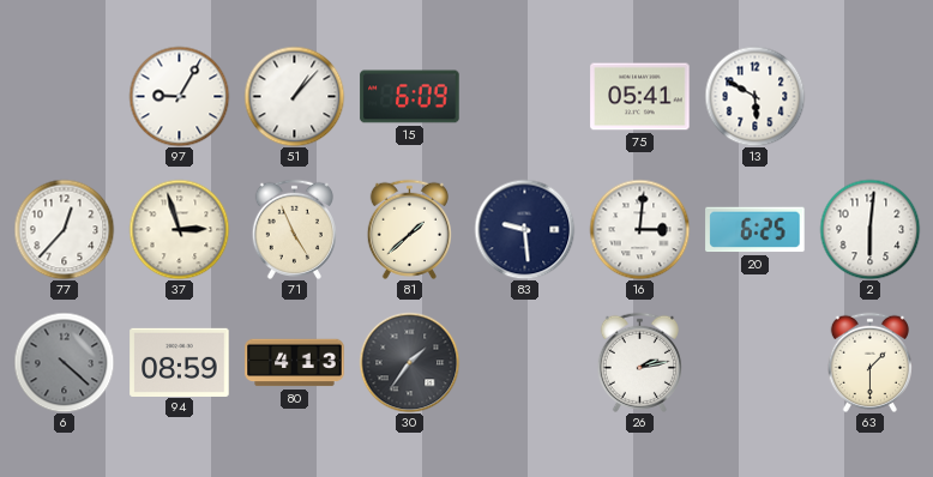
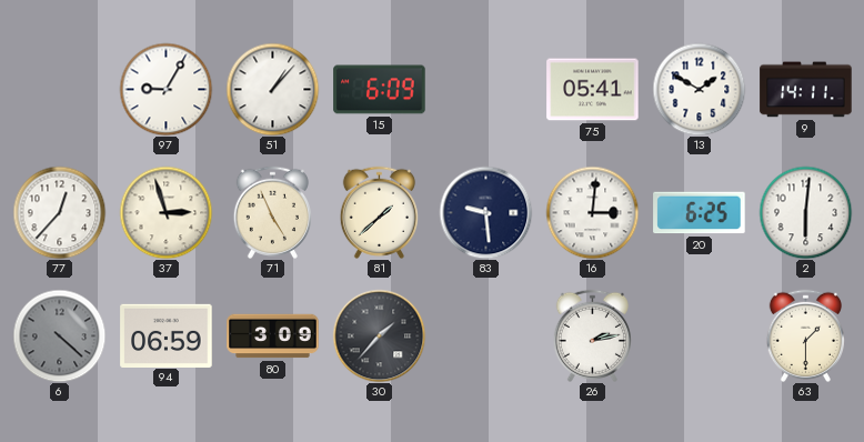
13: 5:50 -> 1:50 (699, 89)
9: none -> 14:11 (806, 90)
94: 08:59 -> 06:59 (167, 335)
80: 4:13 -> 3:09 (273, 336)
30: 1:36 -> 1:37 (379, 335)
